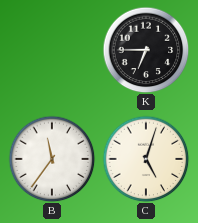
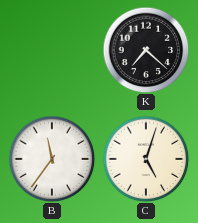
K: 6:45 -> 7:22 (146, 50)
